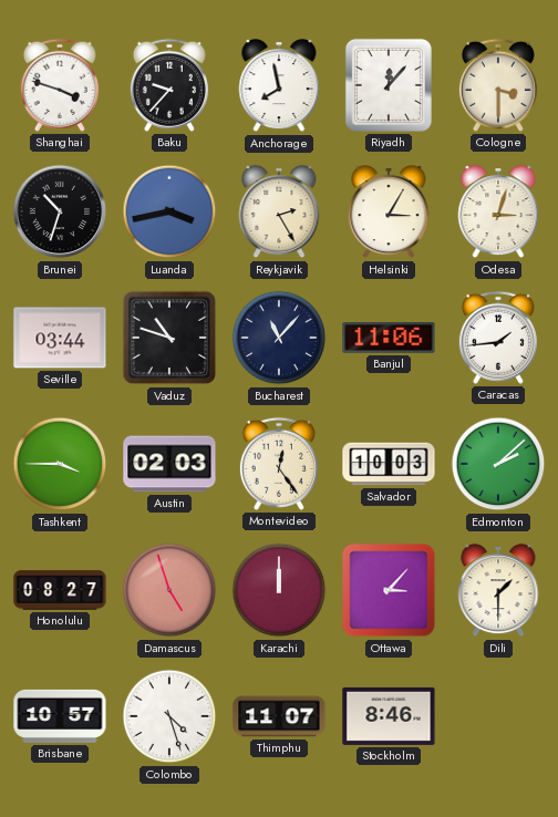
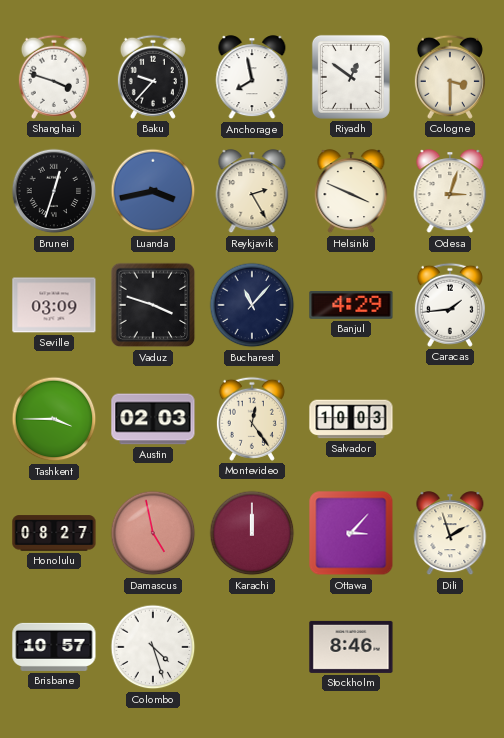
Riyadh: 12:07 -> 12:51 (351, 77)
Brunei: 10:33 -> 12:33 (54, 191)
Helsinki: 3:05 -> 3:49 (351, 192)
Seville: 03:44 -> 03:09 (54, 305)
Vaduz: 10:48 -> 3:48 (153, 305)
Banjul: 11:06 -> 4:29 (351, 306)
Edmonton: 2:08 -> none (498, 464)
Damascus: 4:57 -> 4:58 (153, 533)
Dili: 1:30 -> 1:57 (450, 534)
Thimphu: 11:07 -> none (279, 716)
